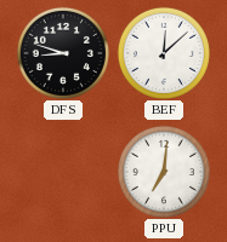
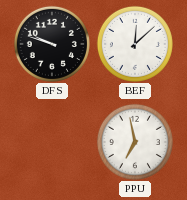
DFS: 8:48 -> 9:48 (52, 44)
PPU: 7:01 -> 6:58 (135, 142)
